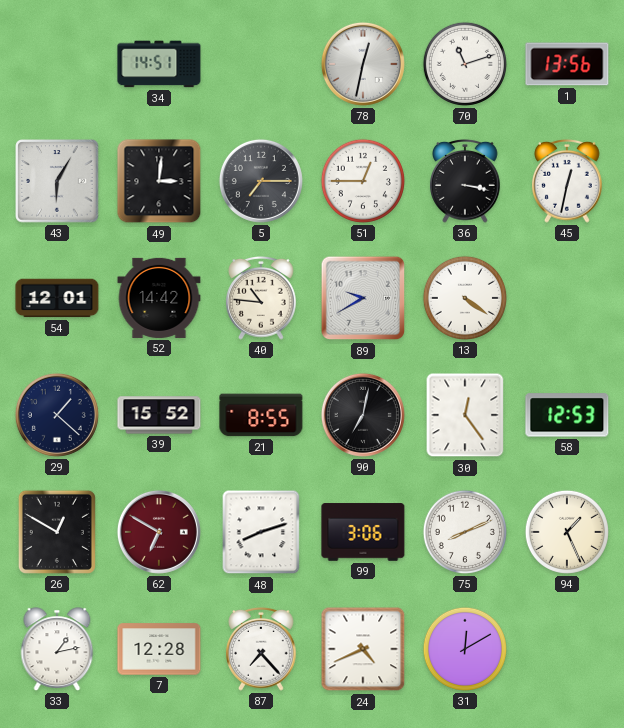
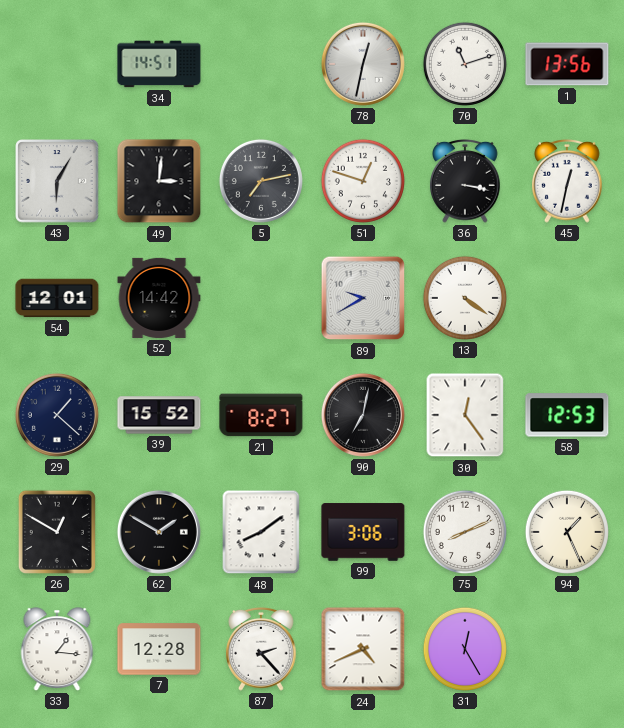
5: 7:15 -> 7:13 (261, 181)
51: 12:45 -> 12:48 (363, 181)
40: 10:46 -> none (262, 298)
21: 8:55 -> 8:27 (261, 415)
62: 6:50 -> 1:50 (159, 532)
62 dial: burgundy -> black (159, 532)
48: 8:12 -> 8:09 (261, 532)
33: 1:13 -> 1:16 (57, 649)
87: 7:23 -> 2:23 (262, 649)
31: 12:10 -> 12:25 (465, 649)
